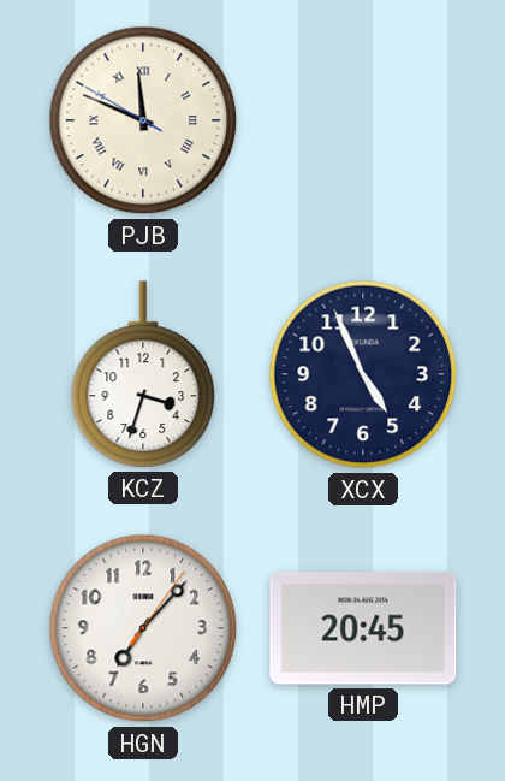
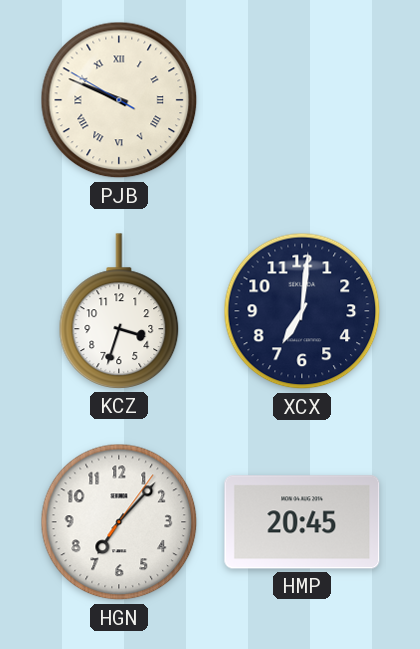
PJB: 11:48 -> 9:48 (119, 100)
XCX: 4:56 -> 7:01 (302, 311)
